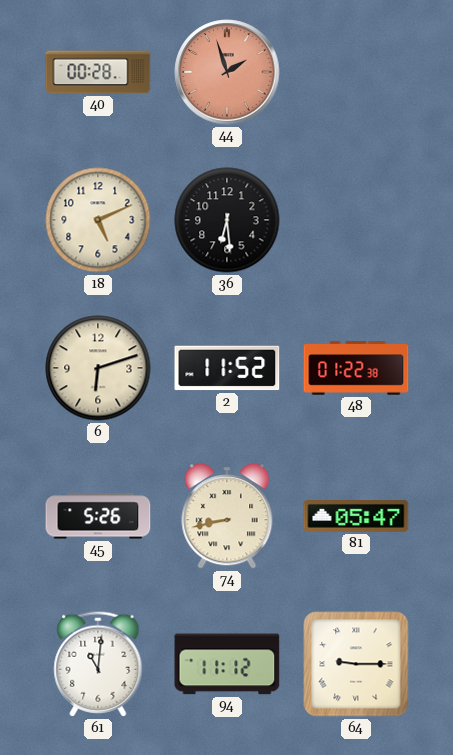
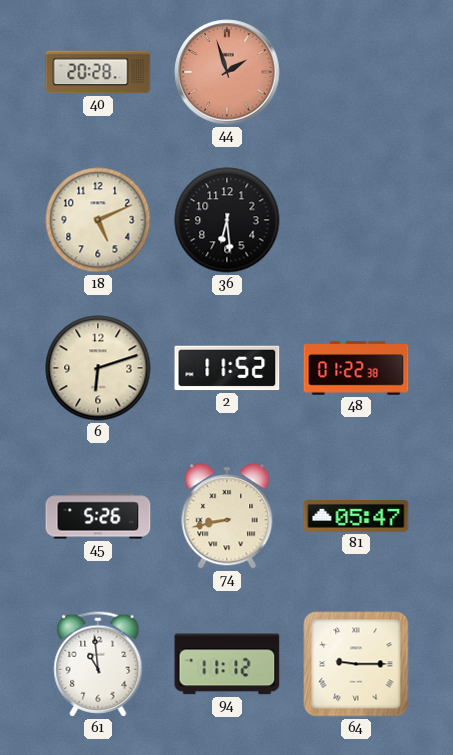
40: 00:28 -> 20:28 (98, 72)
61: 11:01 -> 10:59 (98, 664)
